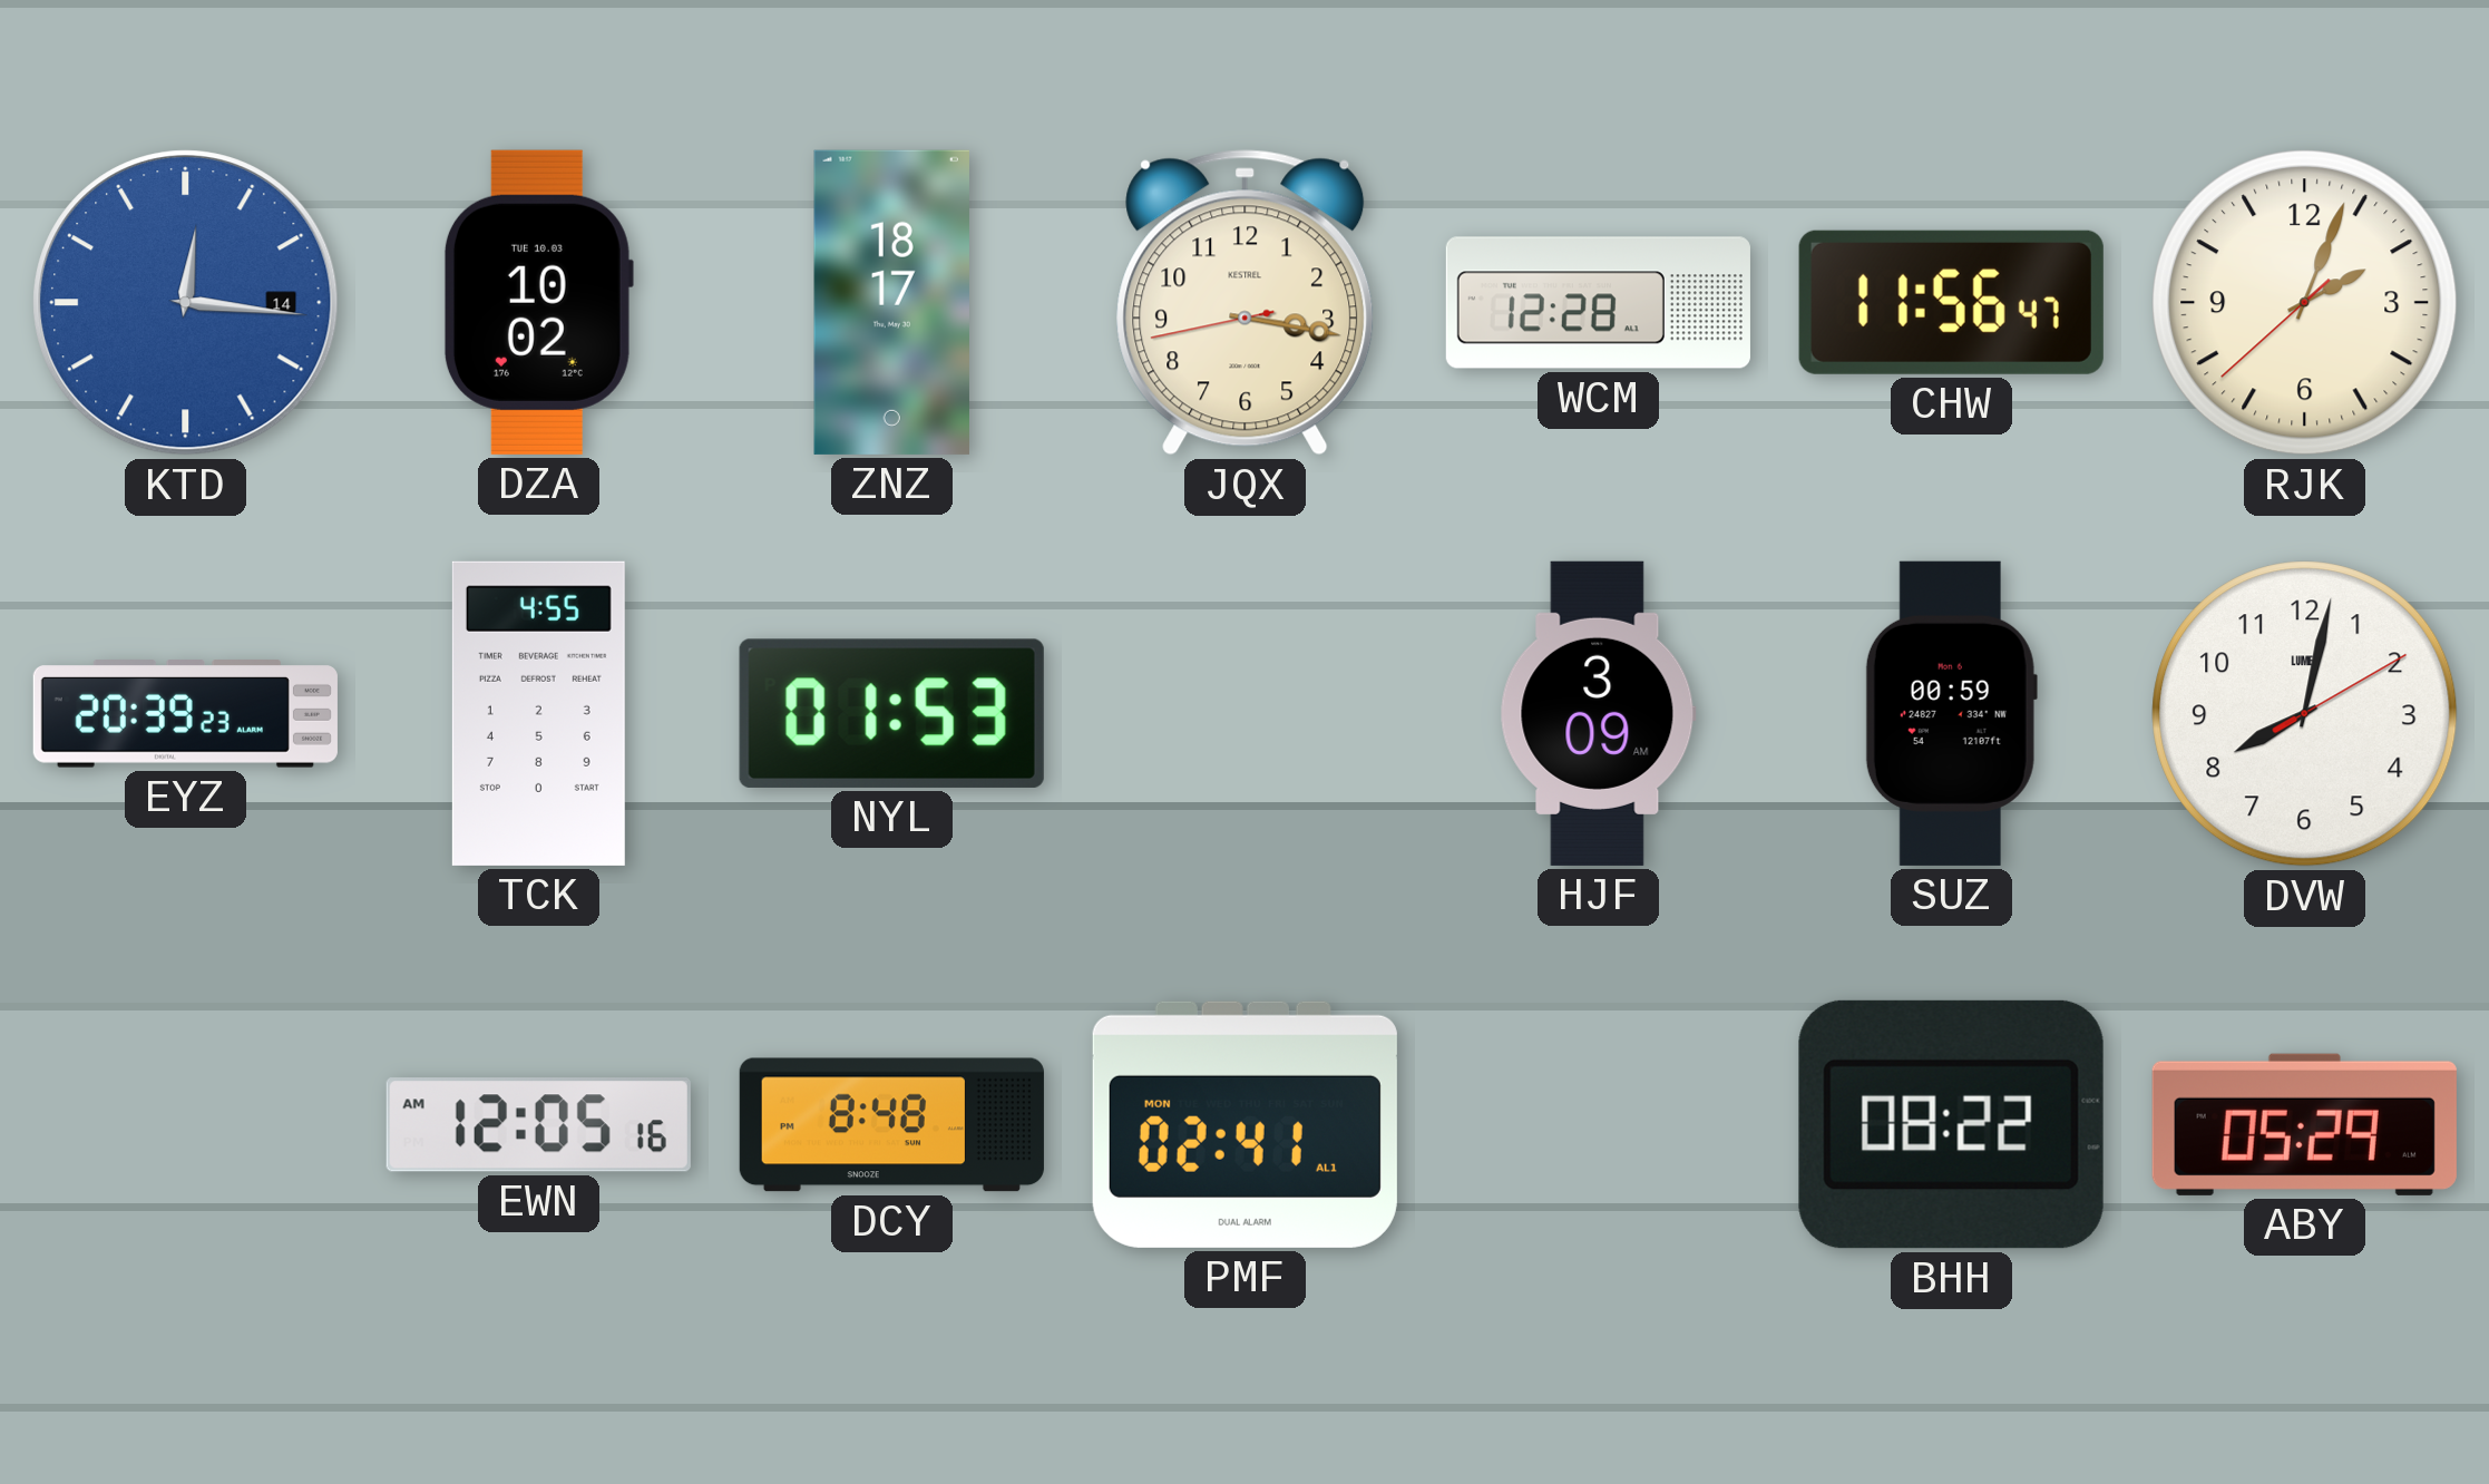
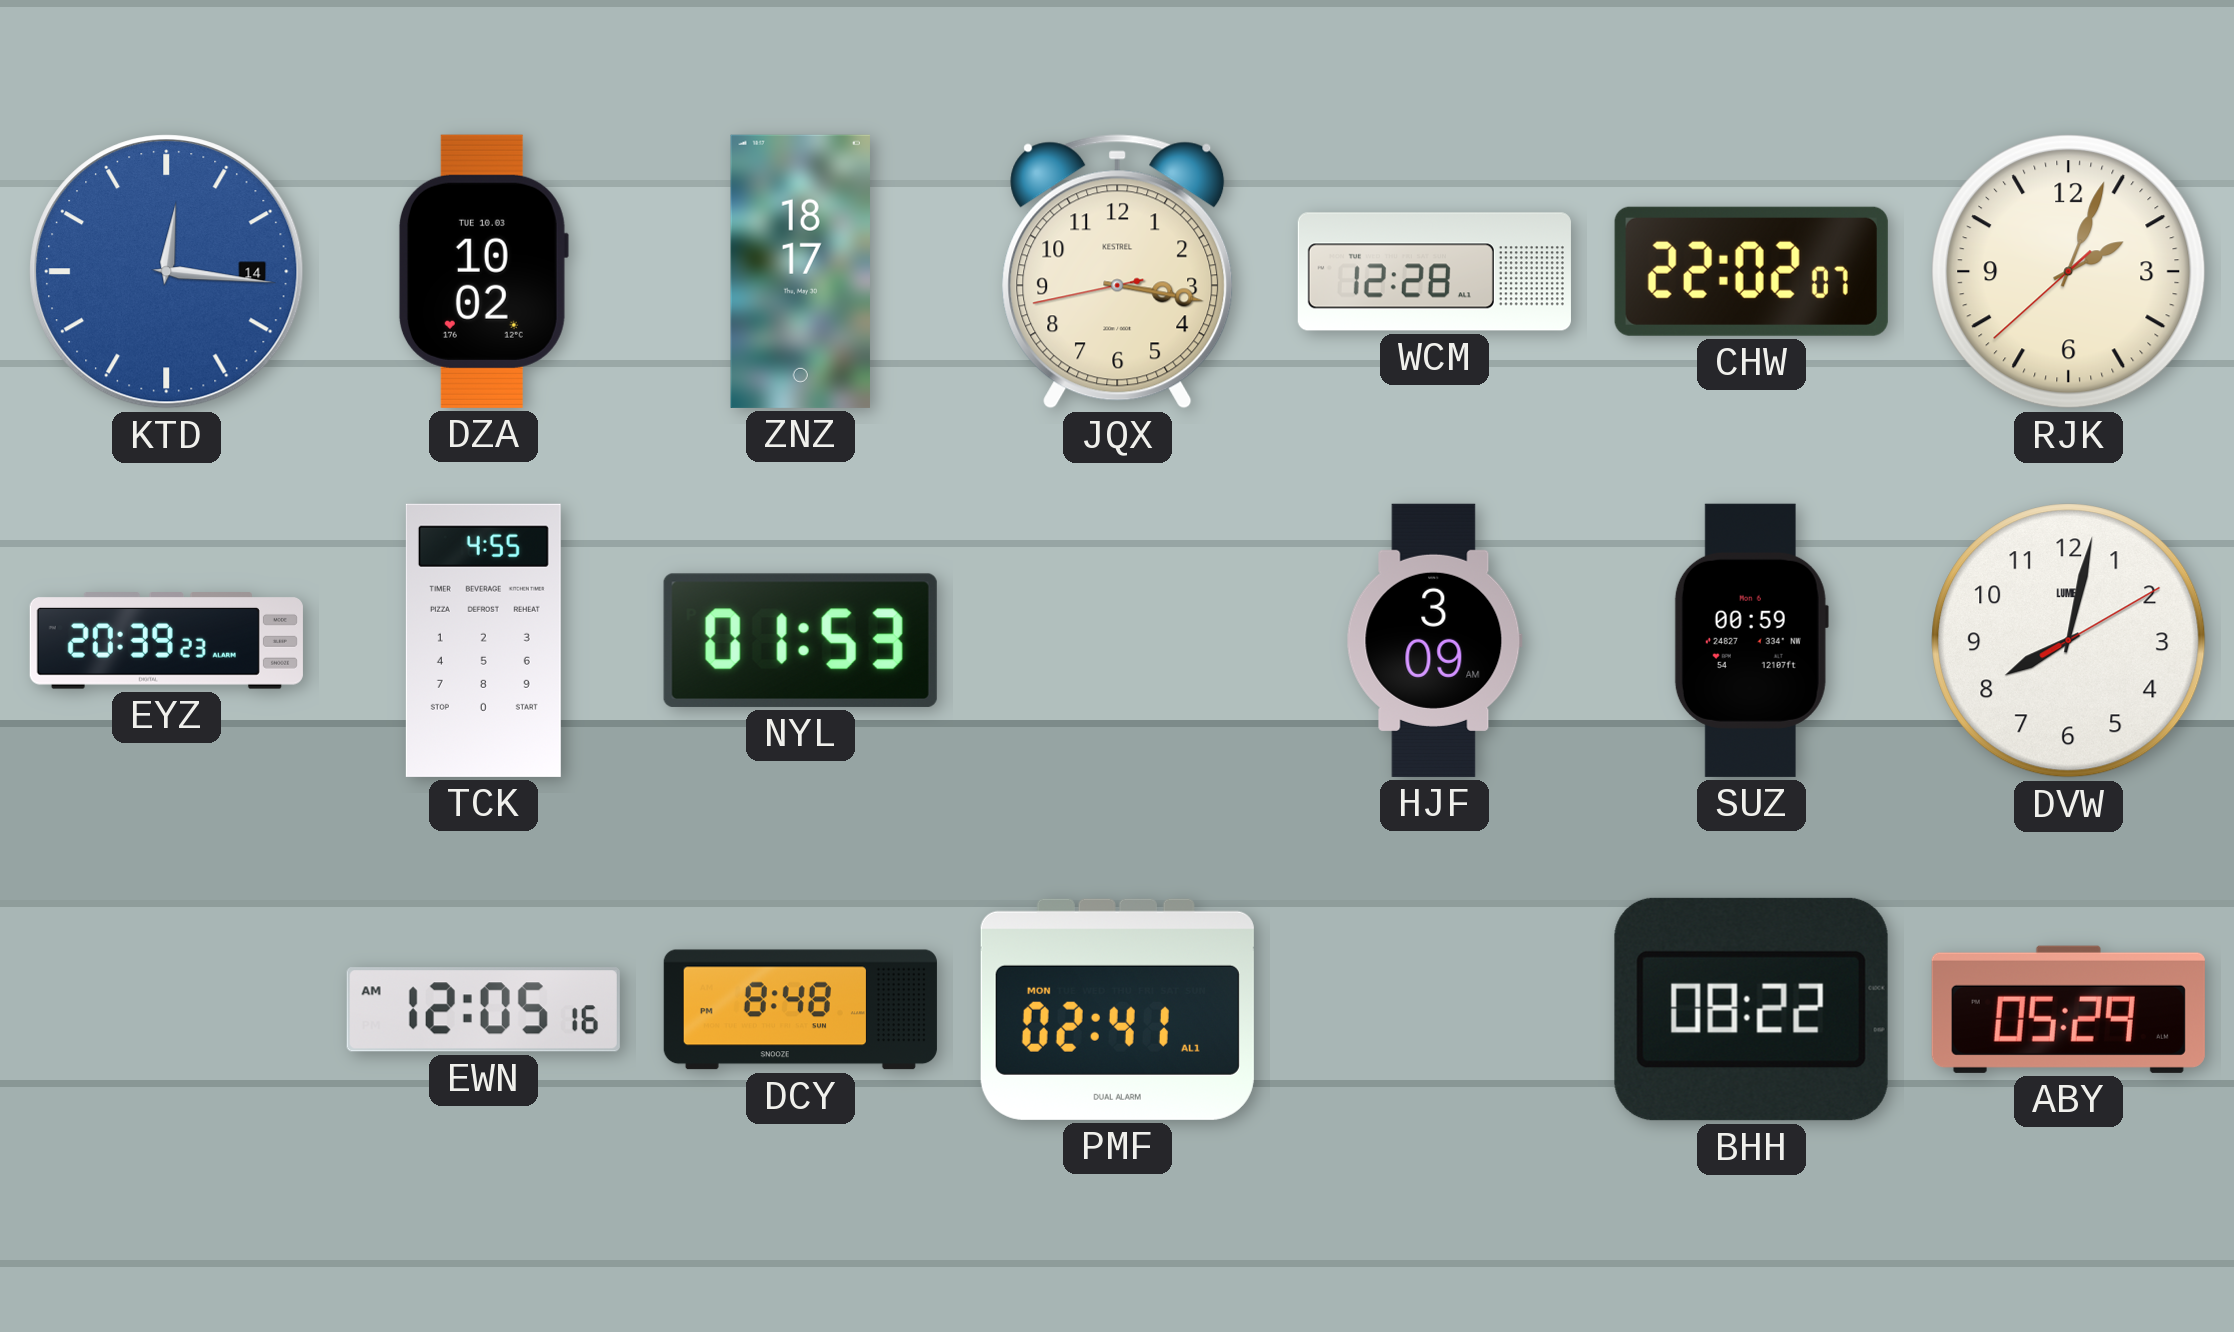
CHW: 11:56 -> 22:02 (1751, 271)
